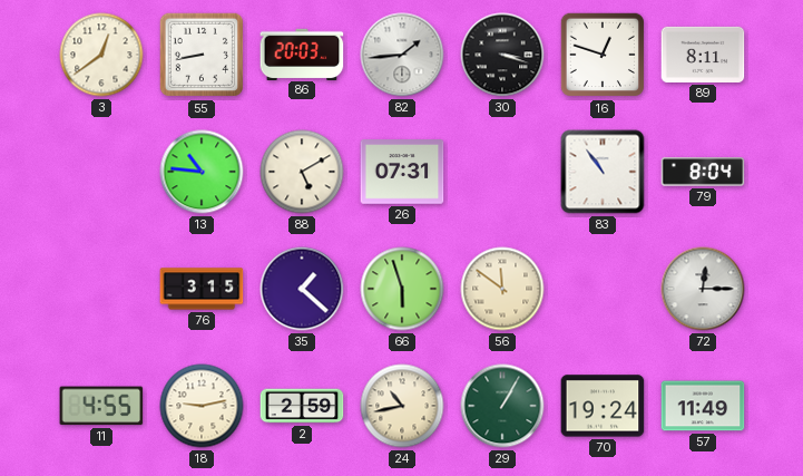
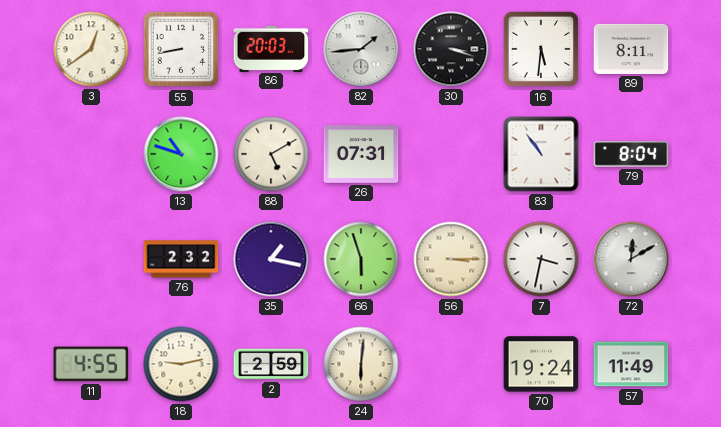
16: 12:48 -> 5:31 (541, 49)
13: 10:46 -> 10:48 (181, 154)
76: 3:15 -> 2:32 (181, 259)
35: 1:22 -> 1:17 (271, 259)
56: 11:51 -> 3:15 (451, 259)
7: none -> 3:32 (541, 259)
72: 12:15 -> 12:10 (631, 259)
24: 10:43 -> 6:01 (361, 364)
29: 1:05 -> none (502, 406)
